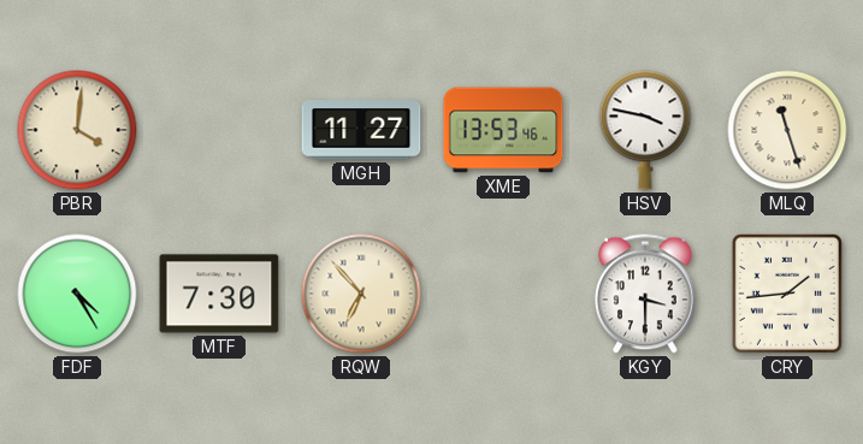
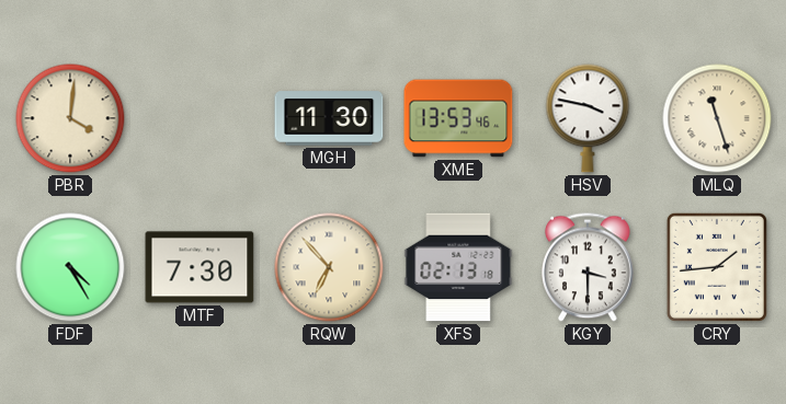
MGH: 11:27 -> 11:30 (329, 118)
XFS: none -> 02:13 (458, 267)
